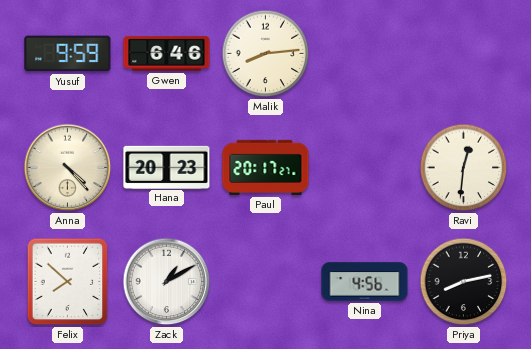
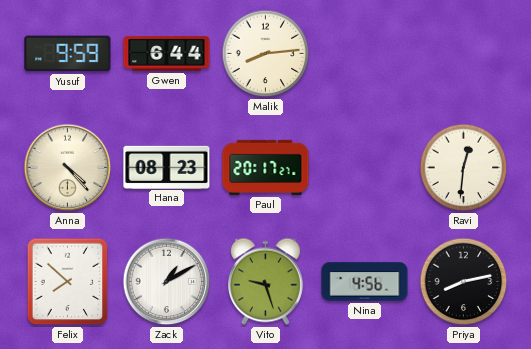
Gwen: 6:46 -> 6:44 (167, 54)
Hana: 20:23 -> 08:23 (167, 167)
Vito: none -> 9:27 (265, 282)
